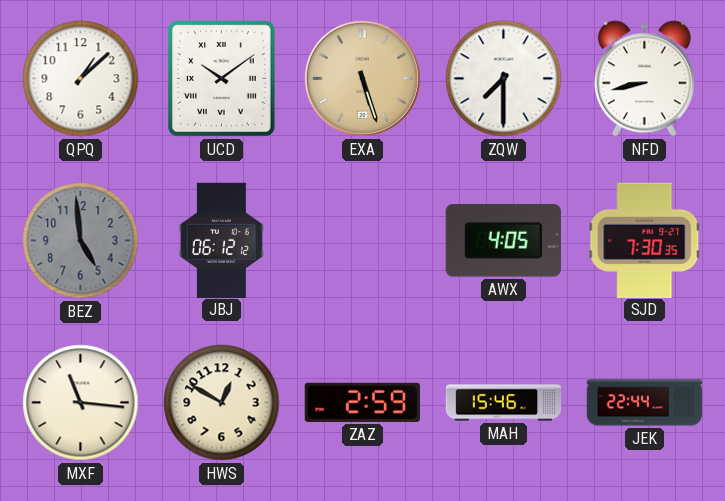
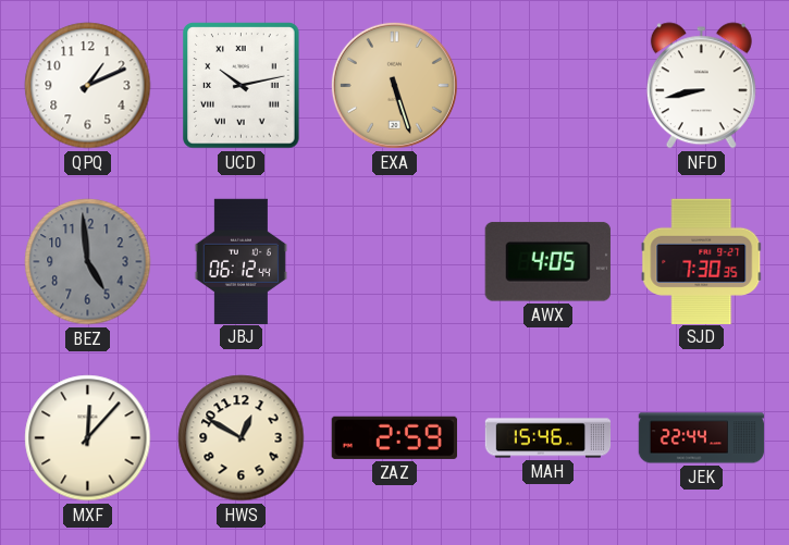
QPQ: 1:08 -> 1:11 (88, 86)
UCD: 10:09 -> 10:13 (242, 86)
ZQW: 7:30 -> none (504, 79)
JBJ: 06:12:12 -> 06:12:44 (241, 261)
MXF: 11:16 -> 12:07 (88, 438)
